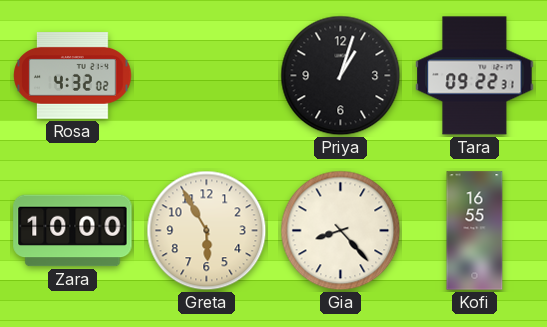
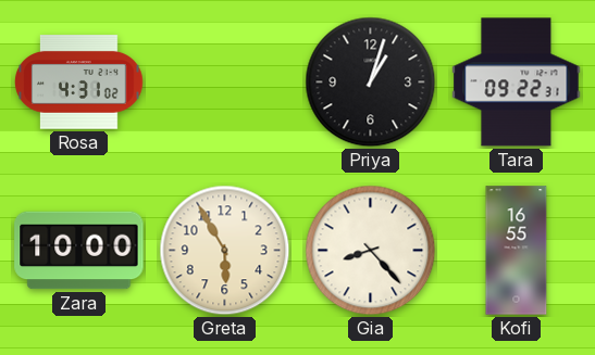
Rosa: 4:32 -> 4:31 (79, 83)
